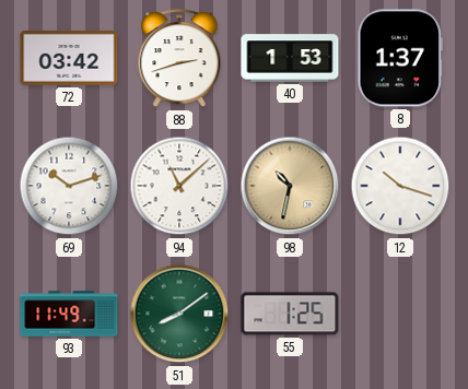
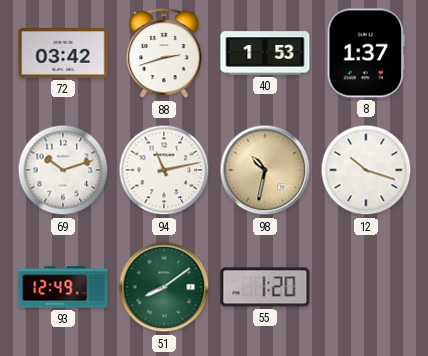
94: 11:08 -> 11:13 (164, 170)
93: 11:49 -> 12:49 (63, 287)
55: 1:25 -> 1:20 (265, 287)
